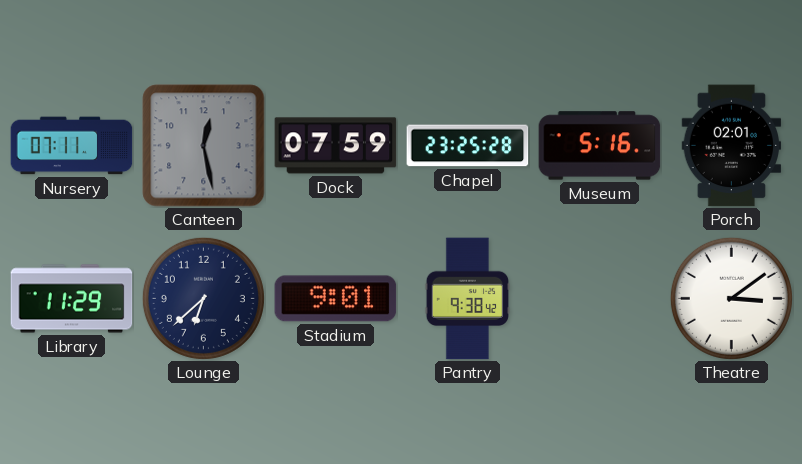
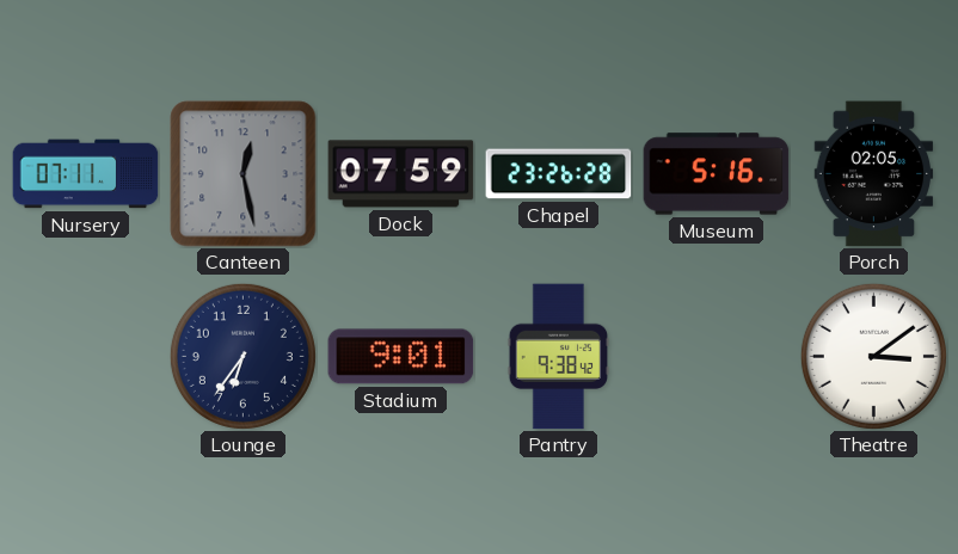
Chapel: 23:25 -> 23:26 (559, 174)
Porch: 02:01 -> 02:05 (874, 174)
Library: 11:29 -> none (72, 299)
Lounge: 6:38 -> 6:36 (242, 356)
